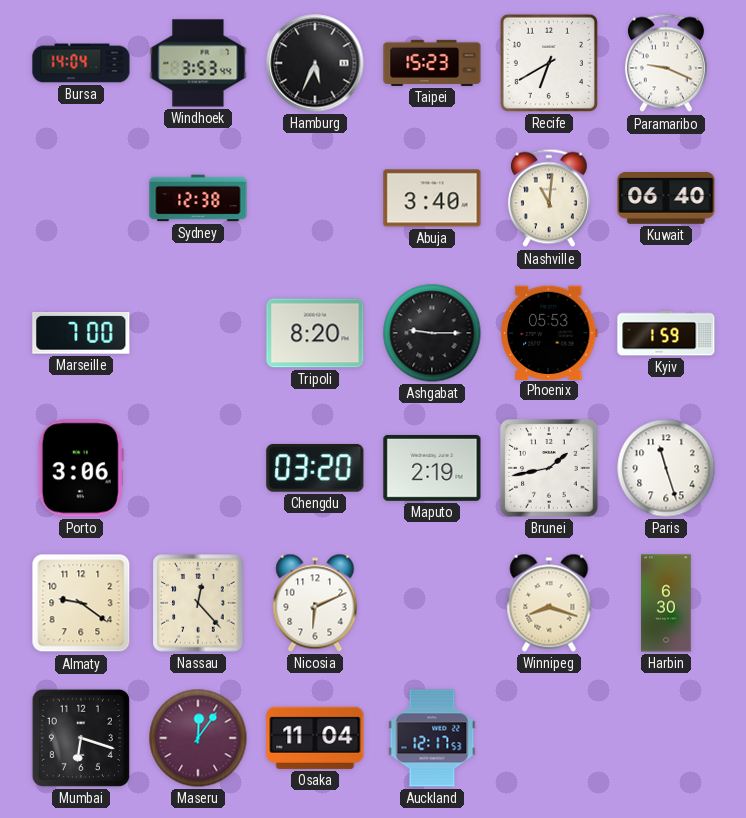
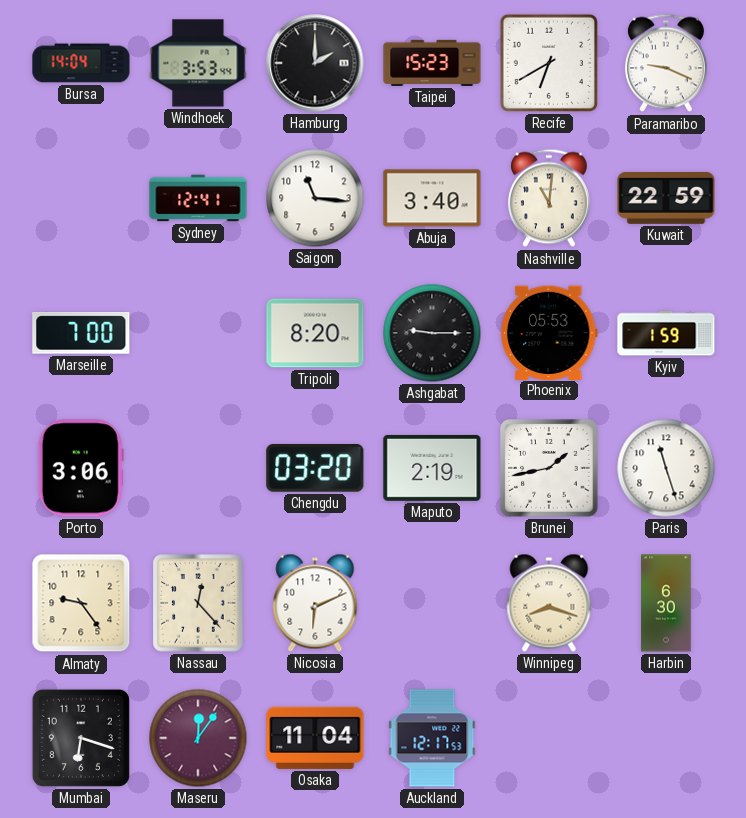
Hamburg: 5:34 -> 2:00 (315, 63)
Sydney: 12:38 -> 12:41 (198, 198)
Saigon: none -> 11:16 (315, 198)
Kuwait: 06:40 -> 22:59 (666, 199)
Almaty: 9:21 -> 9:24 (81, 603)
